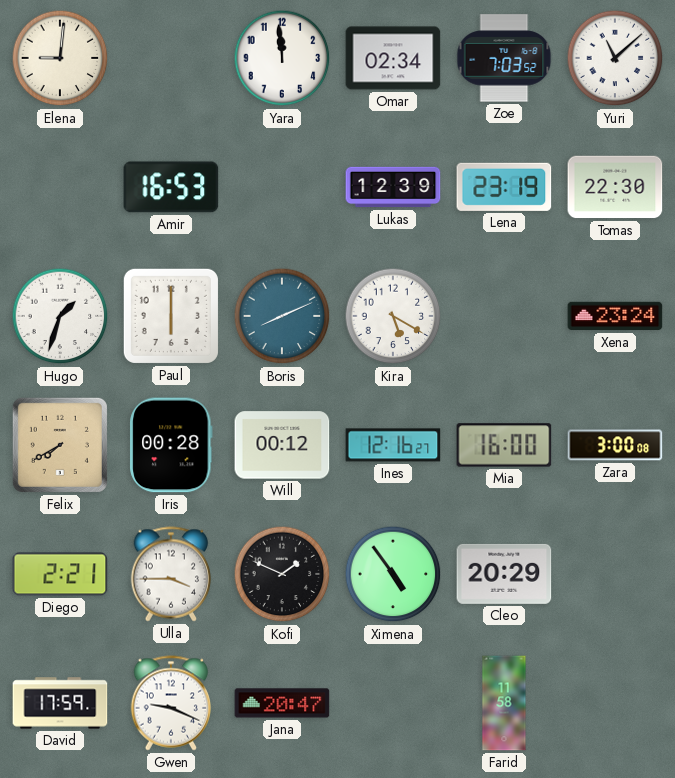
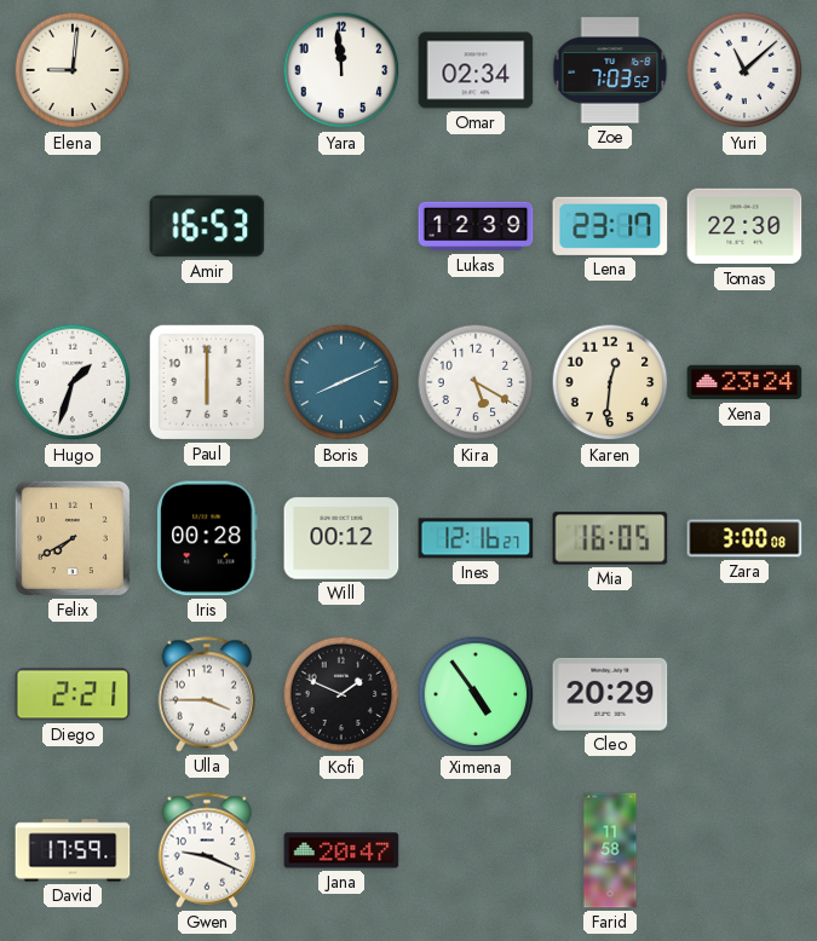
Lena: 23:19 -> 23:17 (610, 226)
Karen: none -> 12:31 (610, 382)
Mia: 16:00 -> 16:05 (610, 538)
